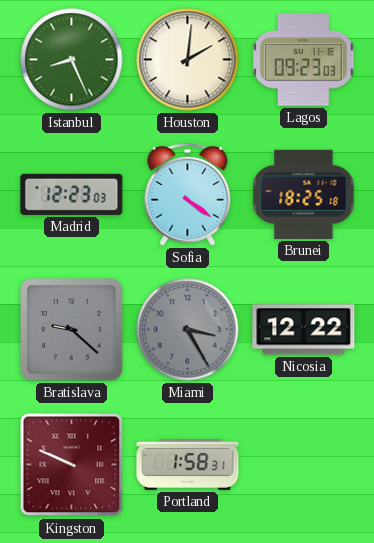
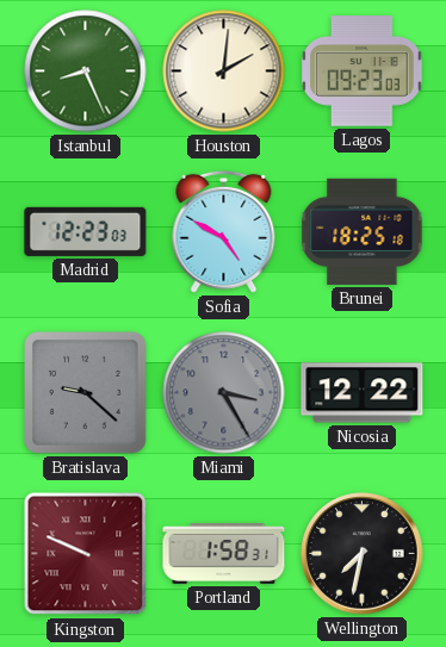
Sofia: 4:21 -> 4:50 (224, 231)
Wellington: none -> 7:32 (363, 554)
